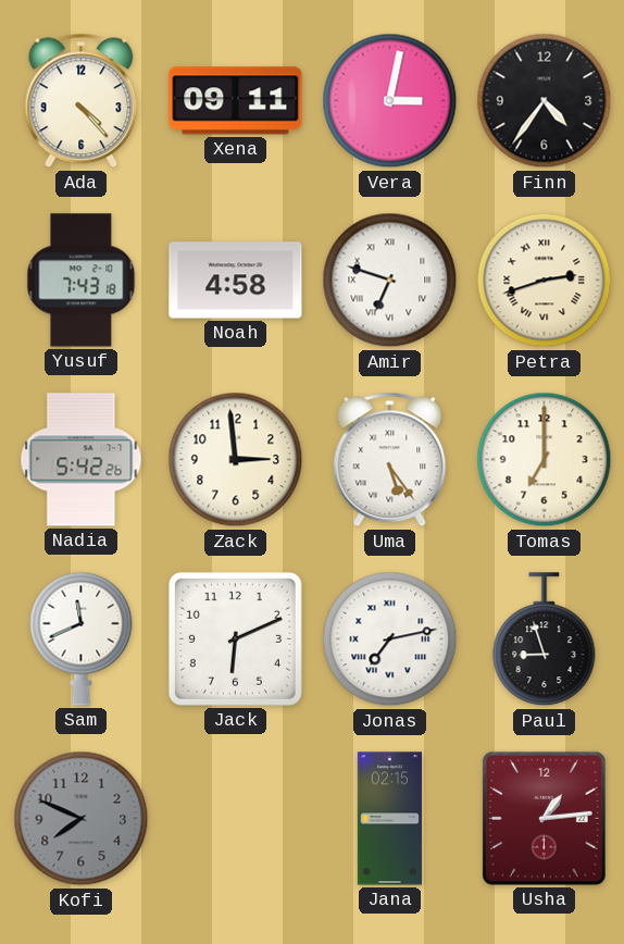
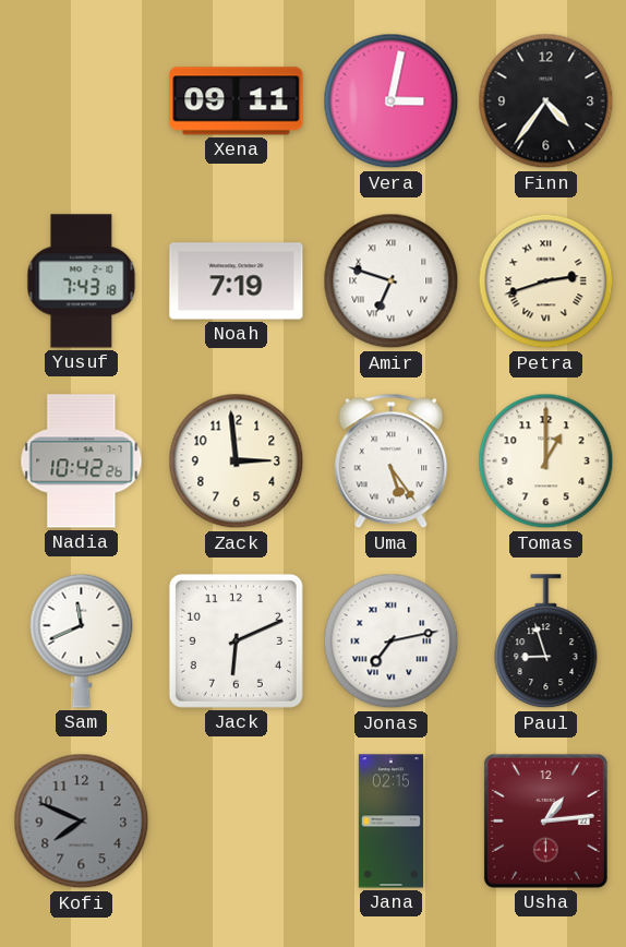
Ada: 4:23 -> none (82, 101)
Noah: 4:58 -> 7:19 (237, 281)
Nadia: 5:42 -> 10:42 (82, 461)
Tomas: 7:00 -> 1:00 (546, 461)
